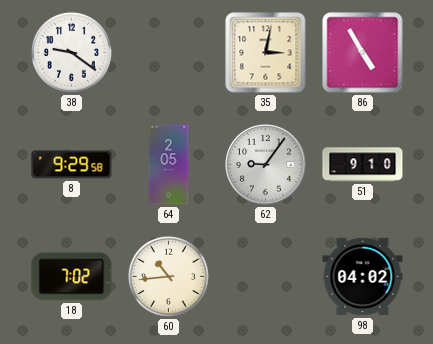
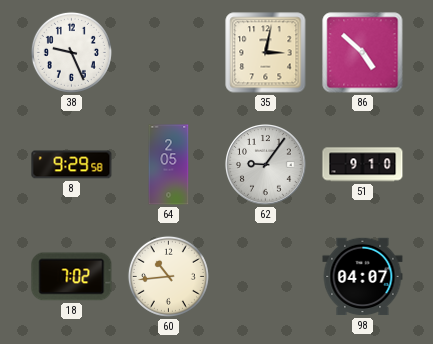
38: 9:21 -> 9:26 (71, 52)
86: 4:55 -> 4:52 (363, 53)
98: 04:02 -> 04:07 (363, 277)
